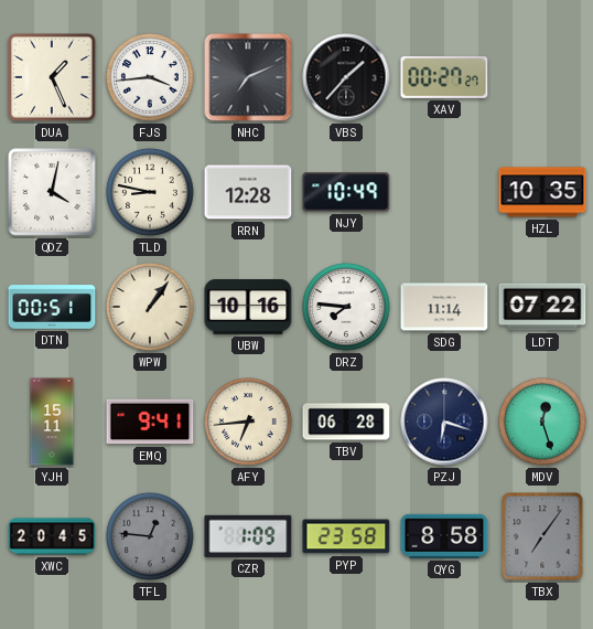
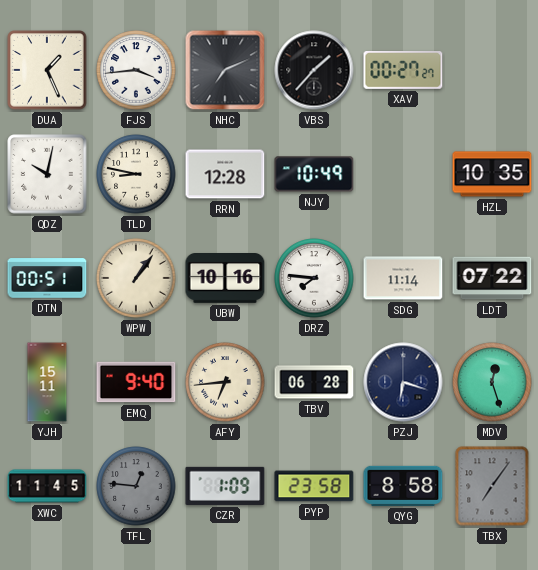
QDZ: 4:02 -> 10:02 (47, 174)
EMQ: 9:41 -> 9:40 (136, 382)
XWC: 20:45 -> 11:45 (47, 486)
